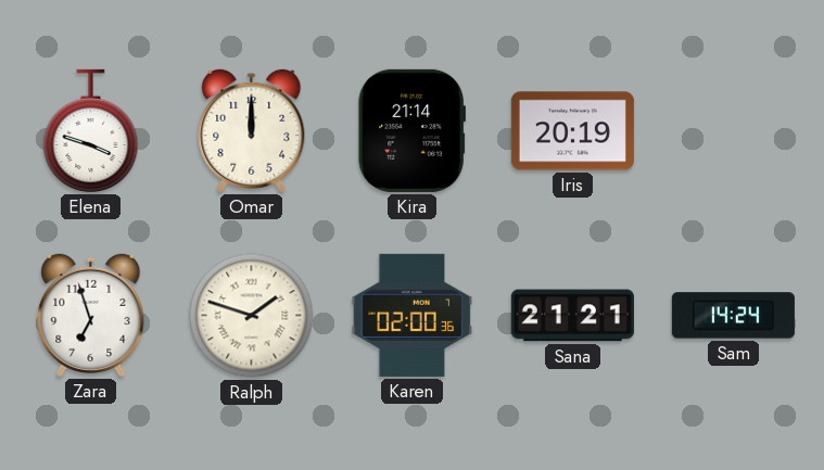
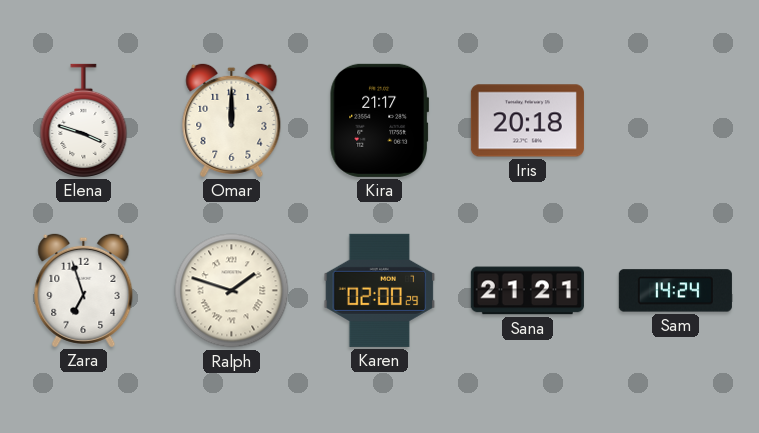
Kira: 21:14 -> 21:17 (379, 120)
Iris: 20:19 -> 20:18 (527, 121)
Karen: 02:00:36 -> 02:00:29 (380, 290)
